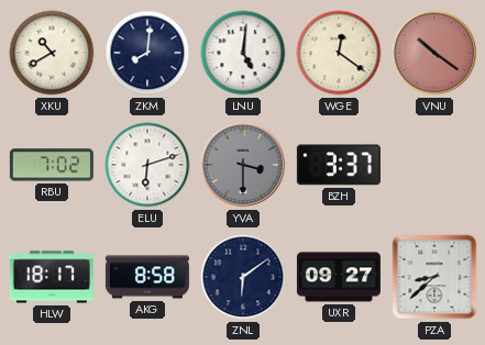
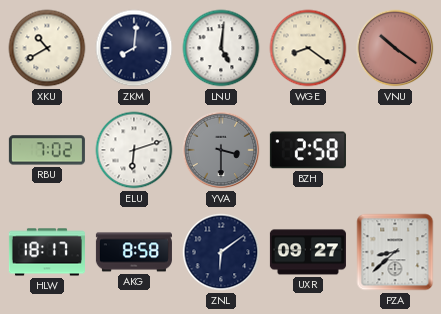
WGE: 12:21 -> 8:21 (308, 48)
BZH: 3:37 -> 2:58 (308, 150)
